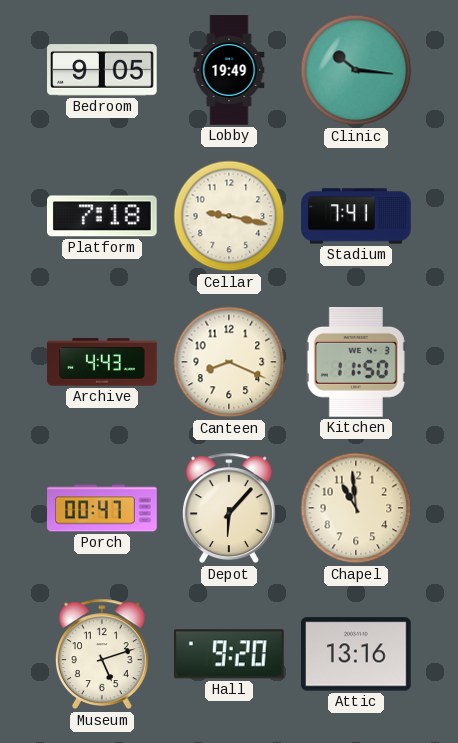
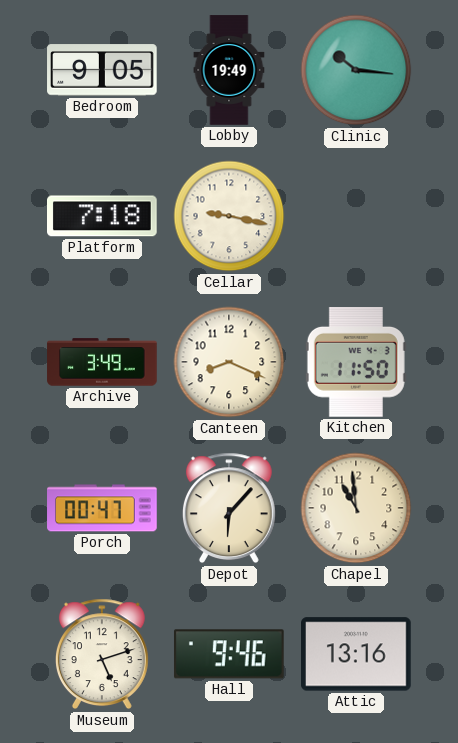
Stadium: 7:41 -> none (356, 216)
Archive: 4:43 -> 3:49 (102, 362)
Hall: 9:20 -> 9:46 (229, 654)
